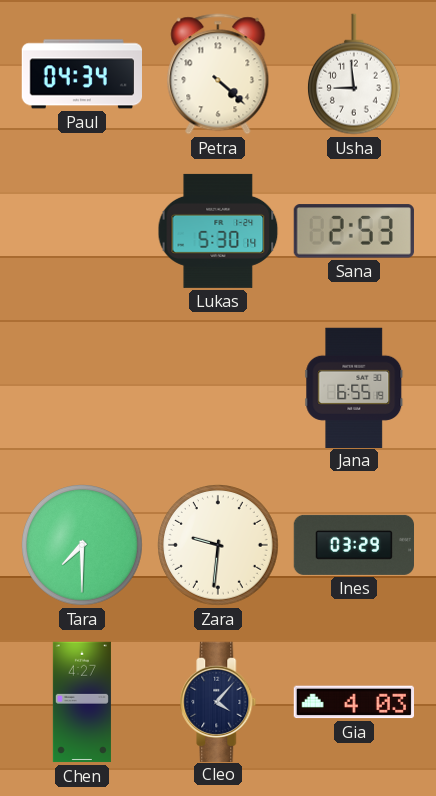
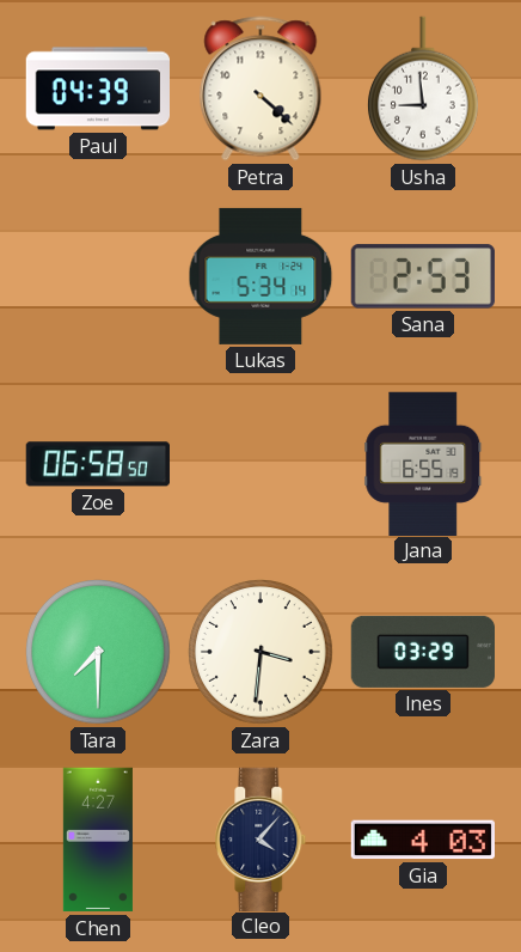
Paul: 04:34 -> 04:39 (97, 89)
Lukas: 5:30 -> 5:34 (260, 276)
Zoe: none -> 06:58 (98, 464)
Zara: 9:31 -> 3:31 (262, 653)
